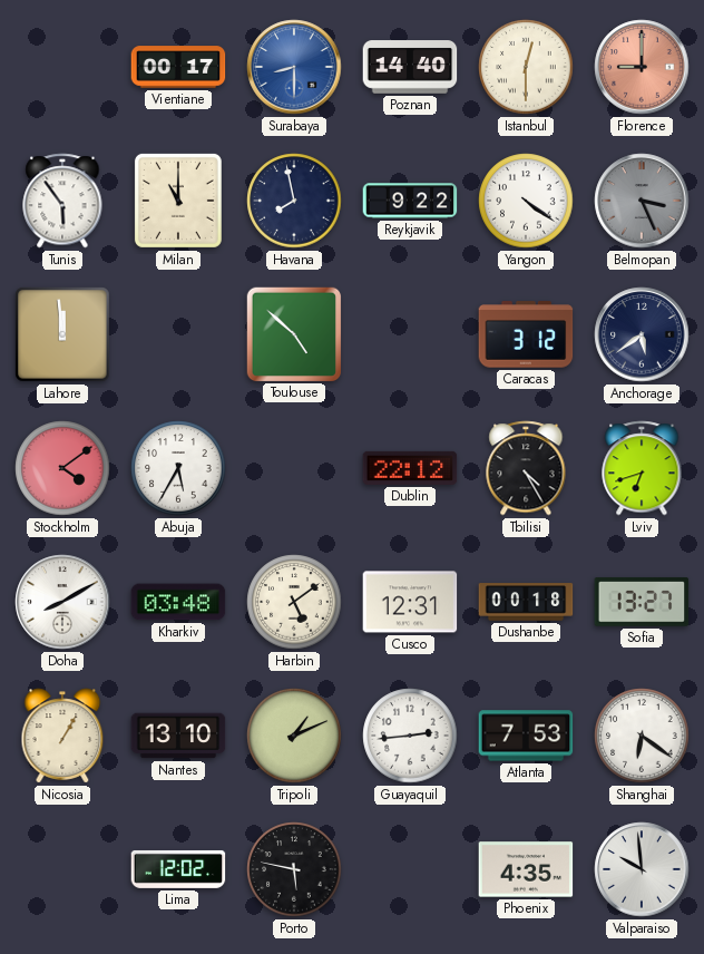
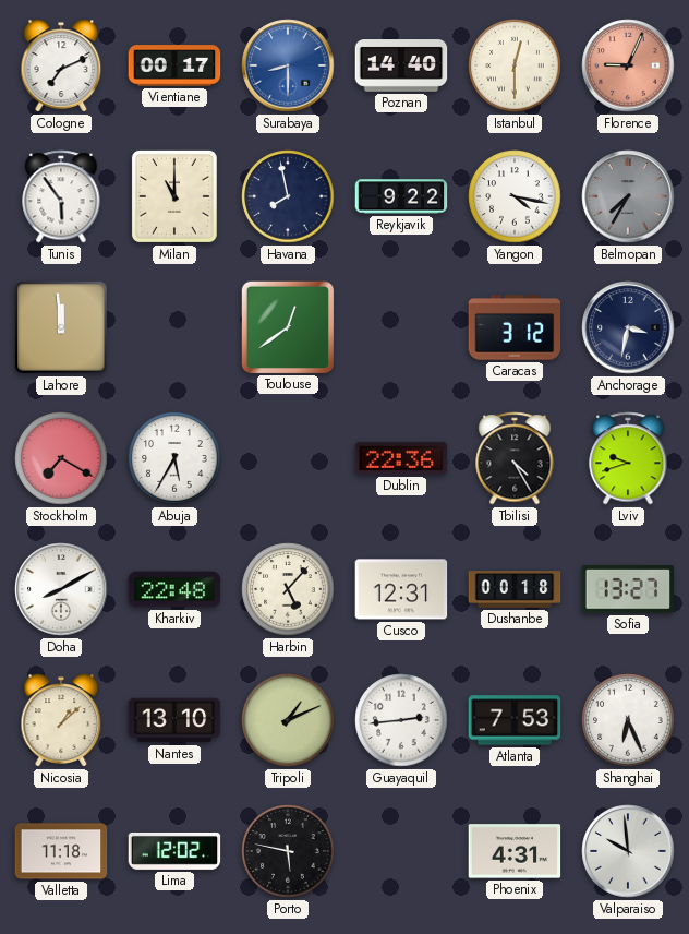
Cologne: none -> 7:11 (61, 65)
Florence: 9:00 -> 9:04 (628, 65)
Yangon: 4:21 -> 4:17 (515, 196)
Belmopan: 3:26 -> 7:35 (628, 196)
Toulouse: 4:52 -> 12:39 (287, 326)
Anchorage: 5:39 -> 3:32 (628, 327)
Stockholm: 4:09 -> 7:20 (61, 458)
Dublin: 22:12 -> 22:36 (401, 458)
Lviv: 6:42 -> 9:42 (628, 458)
Kharkiv: 03:48 -> 22:48 (174, 589)
Harbin: 5:09 -> 5:07 (288, 589)
Nicosia: 1:05 -> 1:08 (61, 720)
Shanghai: 6:21 -> 6:26 (628, 720)
Valletta: none -> 11:18 (61, 851)
Phoenix: 4:35 -> 4:31 (515, 851)
